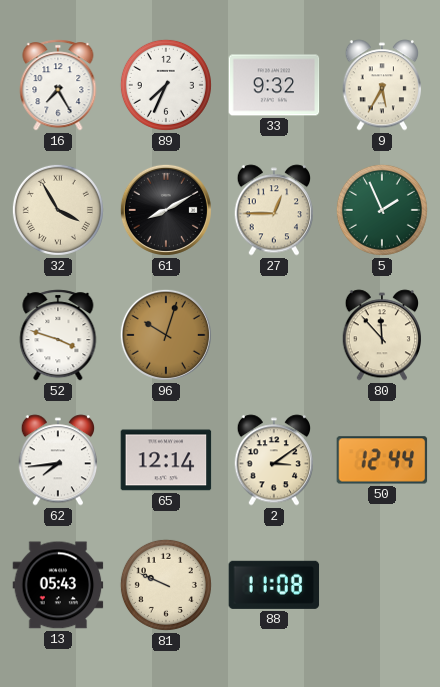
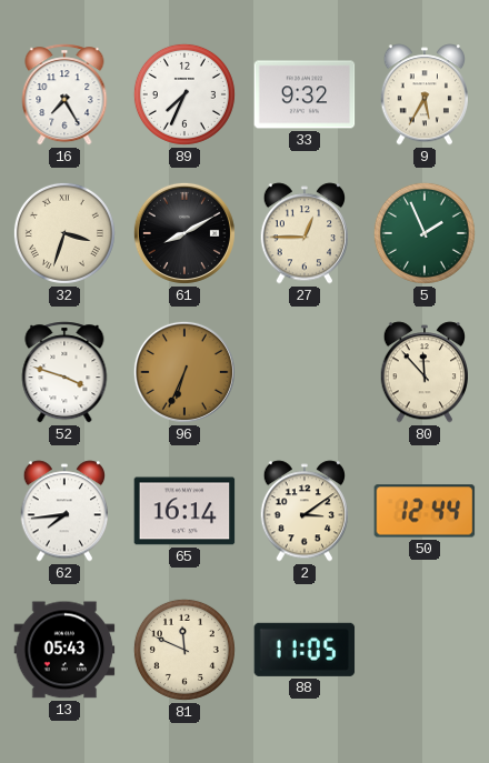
32: 3:55 -> 3:33 (64, 233)
96: 10:03 -> 6:34 (184, 372)
65: 12:14 -> 16:14 (184, 511)
81: 9:49 -> 11:49 (184, 650)
88: 11:08 -> 11:05 (305, 650)
